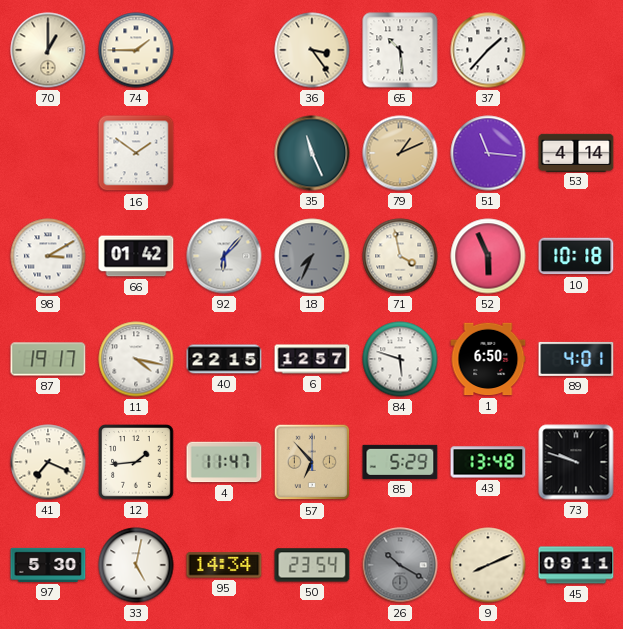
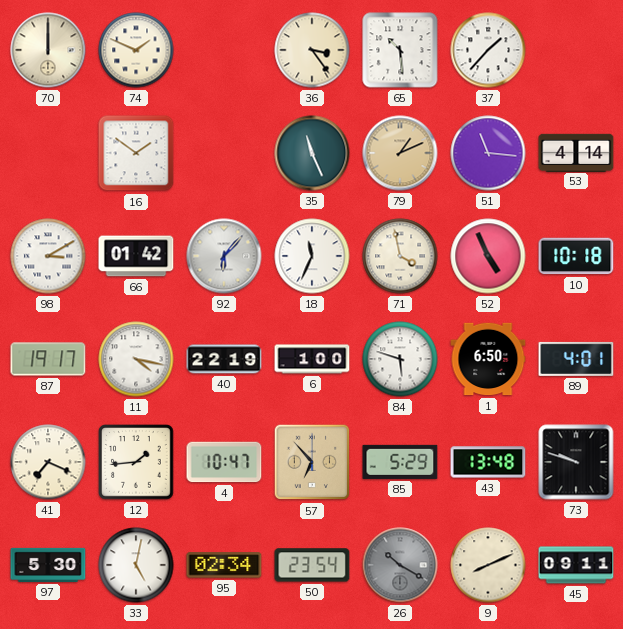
70: 1:00 -> 12:00 (48, 50)
74: 1:45 -> 1:49 (136, 50)
18: 7:34 -> 11:34 (312, 256)
18 dial: grey -> white (312, 256)
52: 5:56 -> 4:56 (488, 256)
40: 22:15 -> 22:19 (224, 359)
6: 12:57 -> 1:00 (312, 359)
4: 11:47 -> 10:47 (224, 462)
95: 14:34 -> 02:34 (224, 565)
